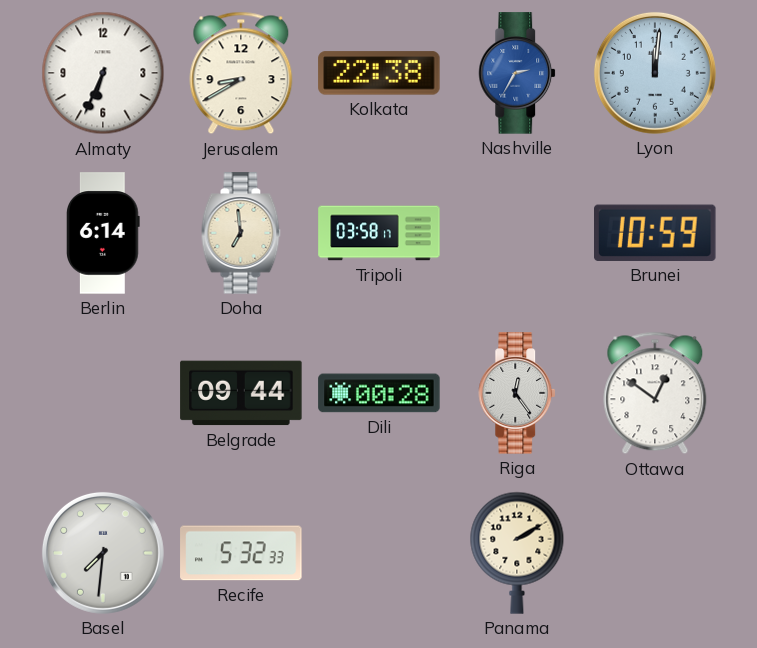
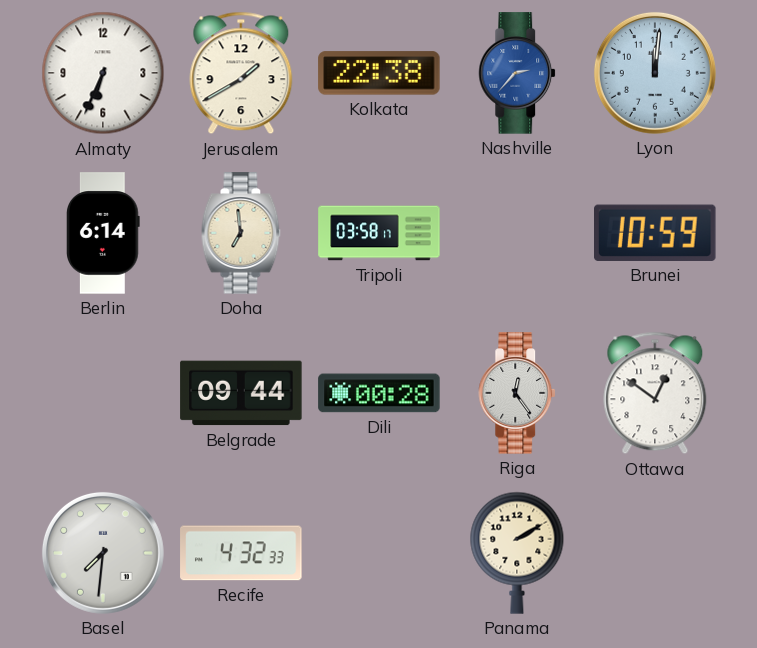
Jerusalem: 8:40 -> 1:40 (241, 73)
Nashville: 2:35 -> 2:37 (518, 73)
Recife: 5:32 -> 4:32 (241, 553)
